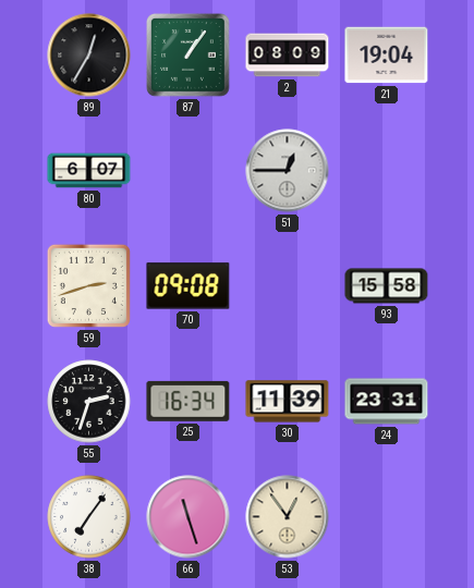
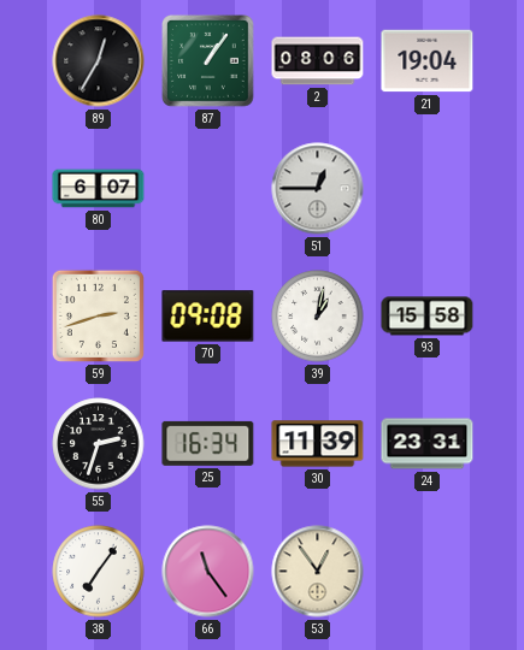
2: 08:09 -> 08:06 (318, 61)
39: none -> 1:02 (318, 317)
66: 11:27 -> 11:24 (208, 572)
